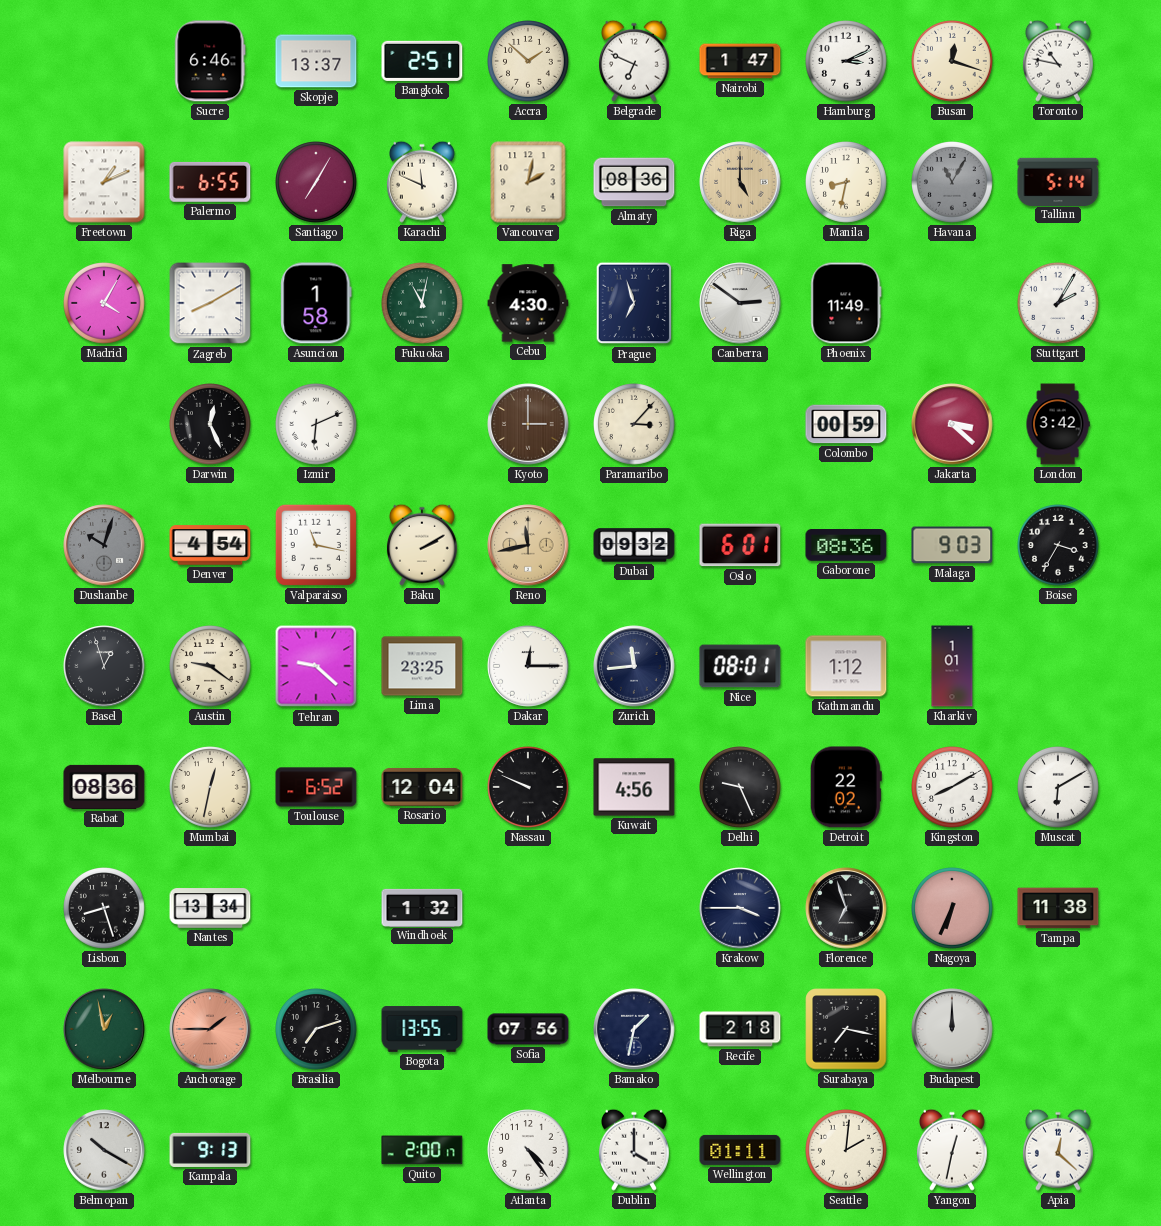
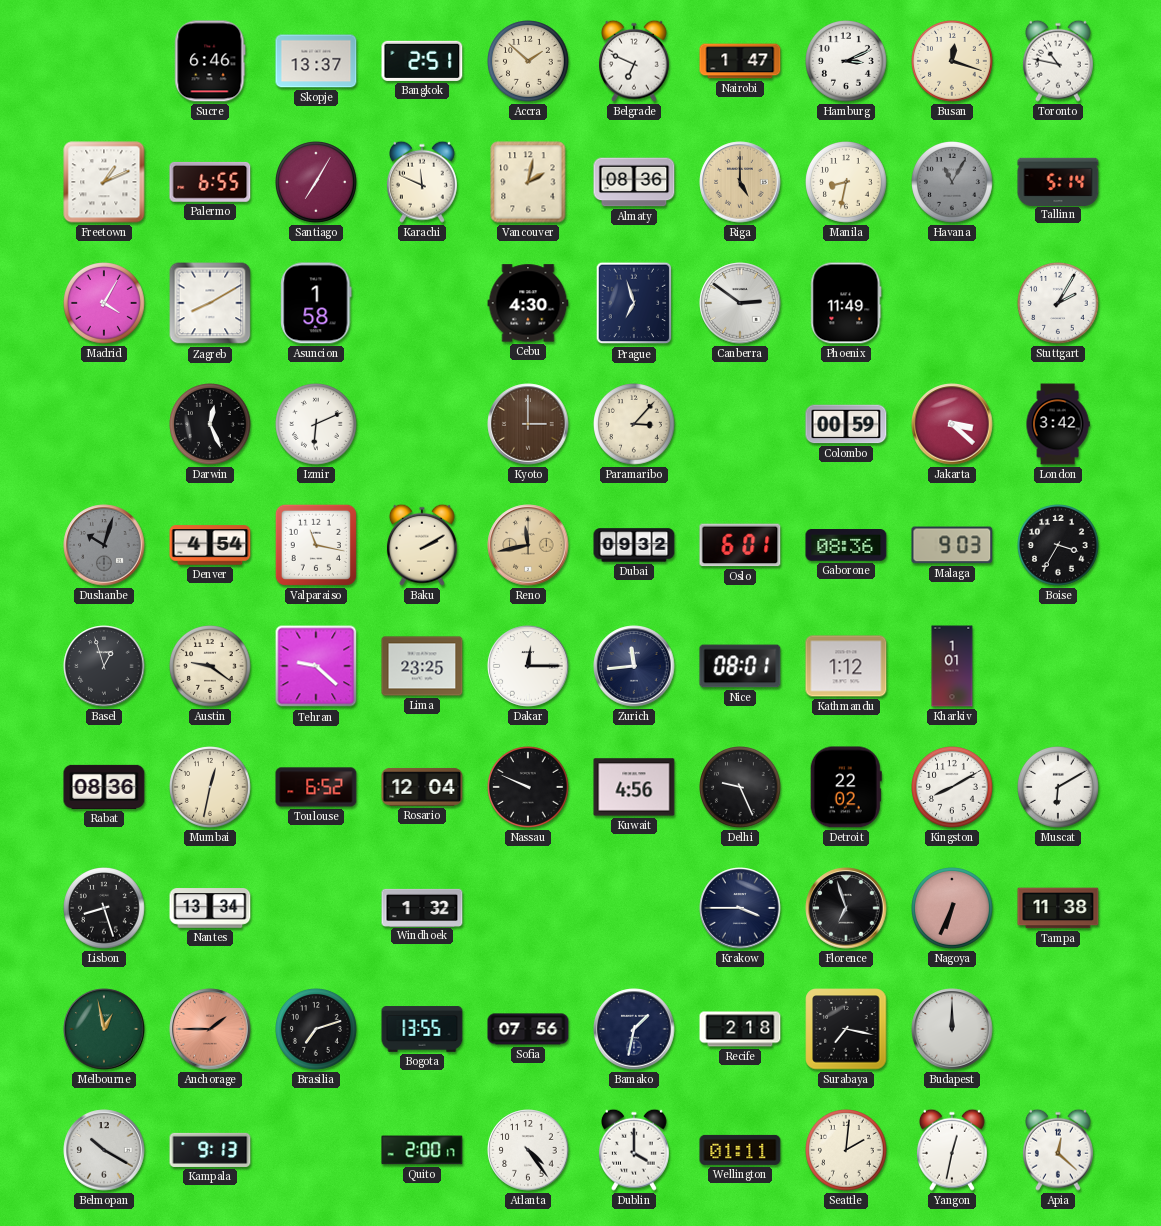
Fukuoka: 11:02 -> none (423, 304)
